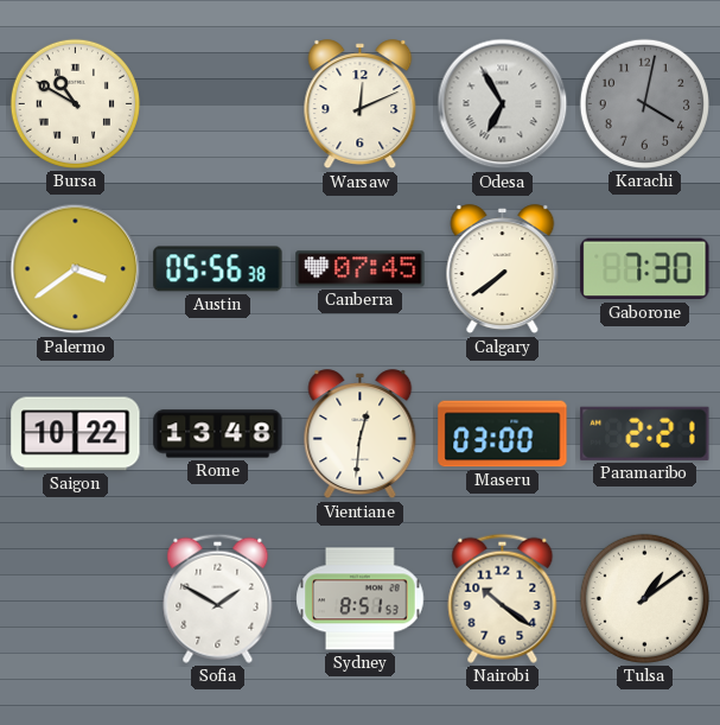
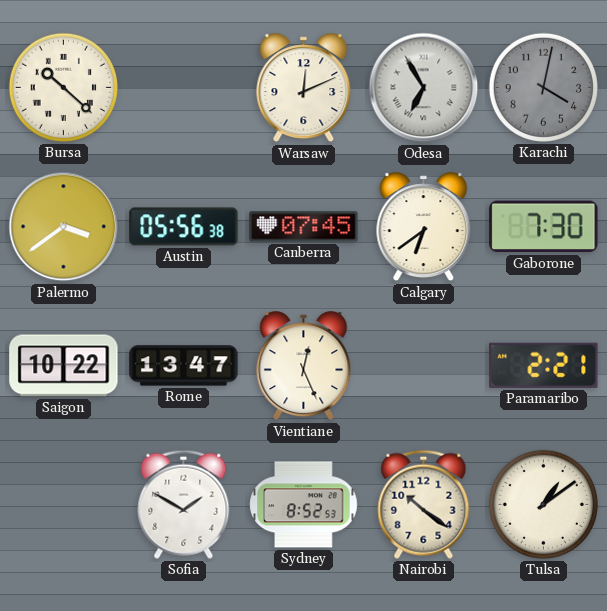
Bursa: 10:50 -> 10:22 (63, 87)
Calgary: 7:39 -> 6:39 (424, 227)
Rome: 13:48 -> 13:47 (184, 366)
Vientiane: 12:31 -> 12:26 (304, 366)
Maseru: 03:00 -> none (503, 434)
Sydney: 8:51 -> 8:52 (304, 505)
